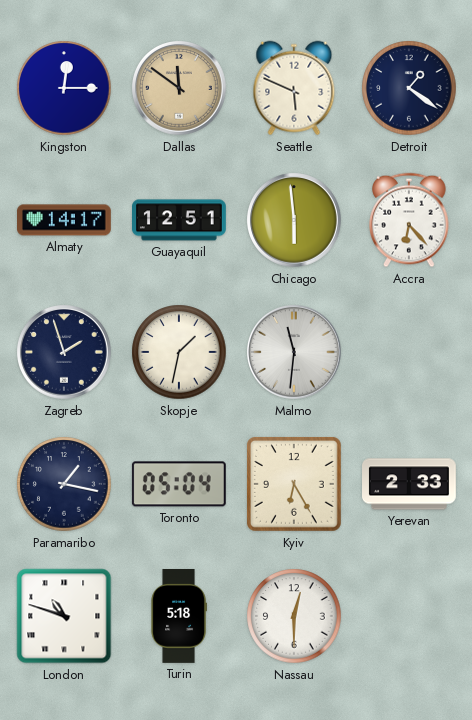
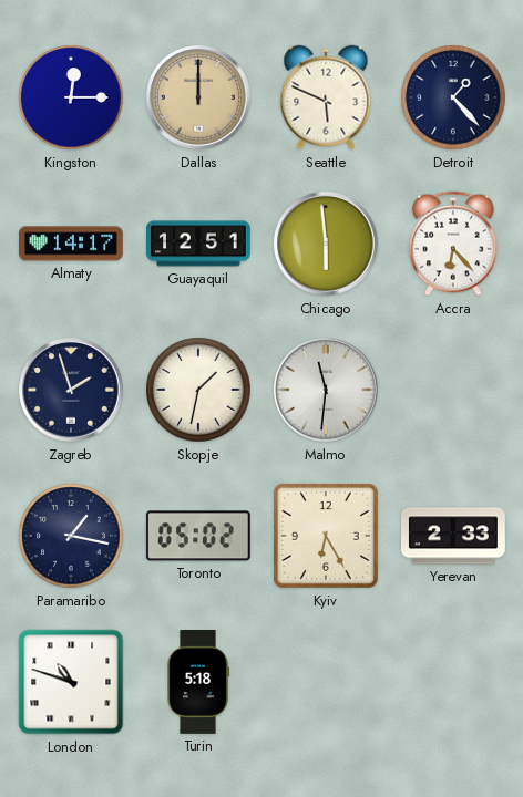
Dallas: 11:51 -> 12:00 (199, 99)
Detroit: 1:21 -> 1:23 (453, 97)
Toronto: 05:04 -> 05:02 (198, 536)
Nassau: 12:30 -> none (294, 616)
